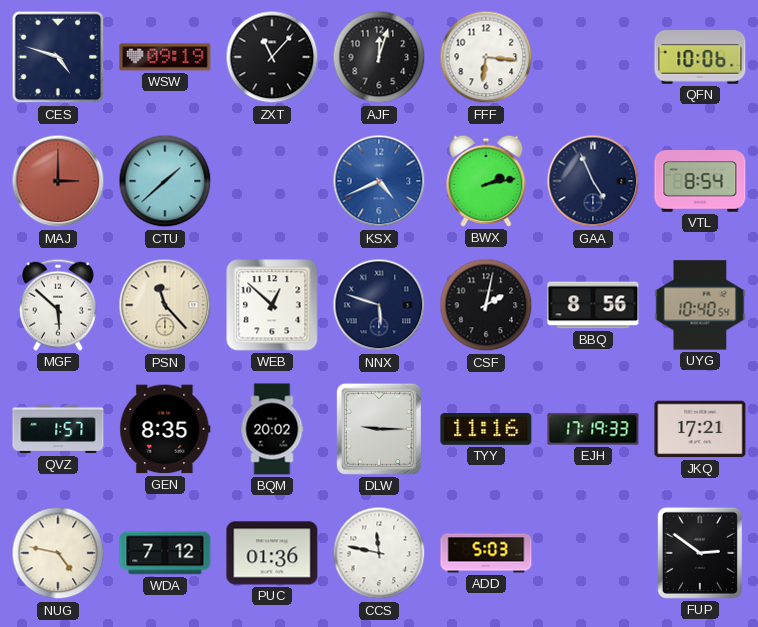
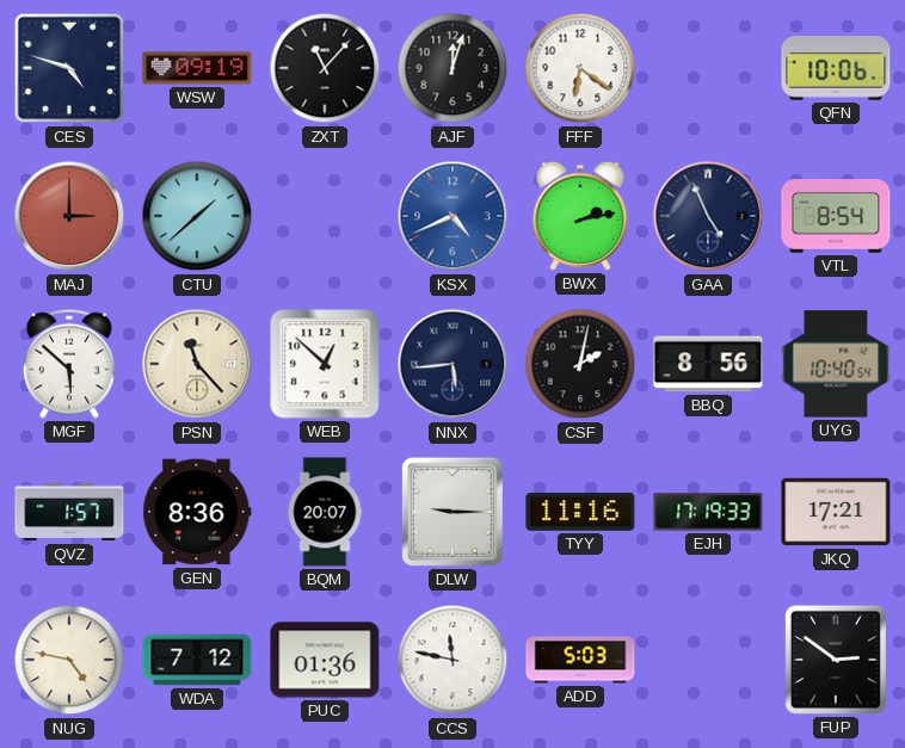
FFF: 6:16 -> 6:21 (580, 68)
NNX: 5:48 -> 5:44 (452, 364)
GEN: 8:35 -> 8:36 (197, 512)
BQM: 20:02 -> 20:07 (325, 512)
